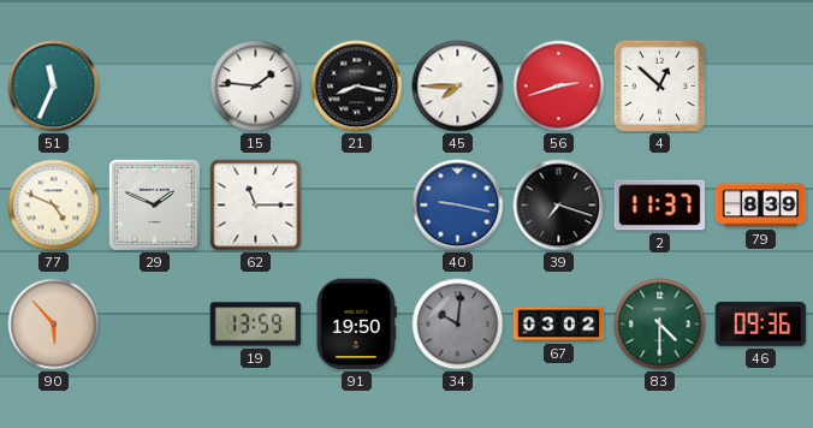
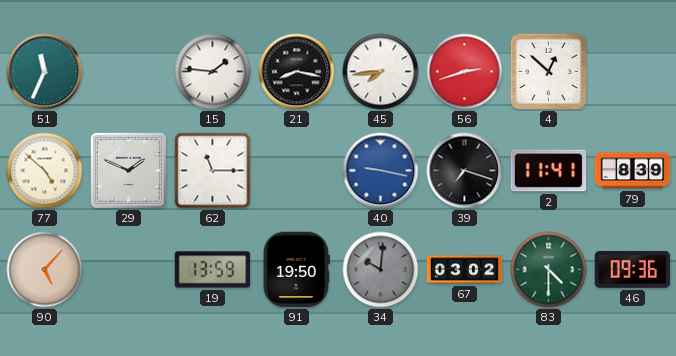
45: 7:45 -> 7:44 (381, 72)
77: 4:49 -> 4:52 (45, 171)
2: 11:37 -> 11:41 (549, 171)
90: 5:53 -> 5:07 (45, 270)
